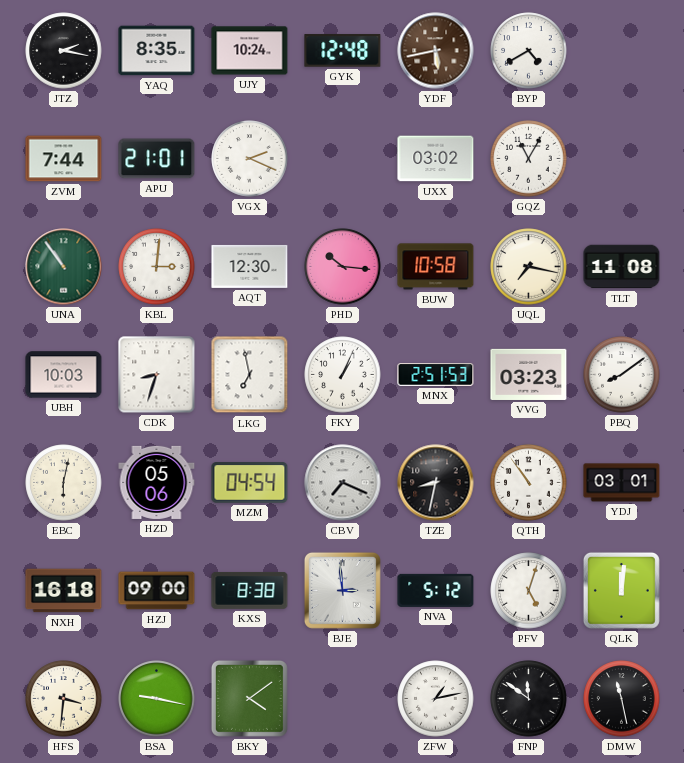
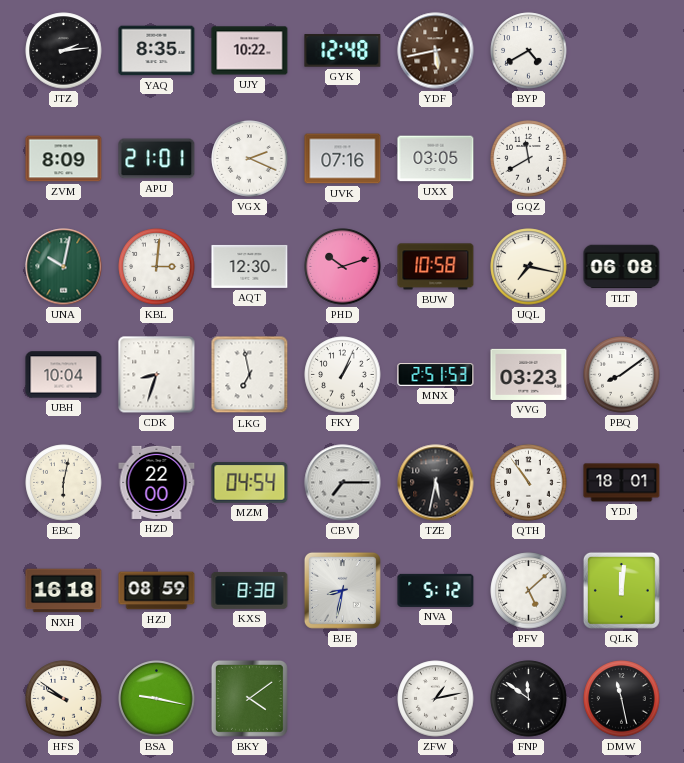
JTZ: 2:17 -> 2:14 (64, 51)
UJY: 10:24 -> 10:22 (250, 51)
ZVM: 7:44 -> 8:09 (64, 159)
UVK: none -> 07:16 (343, 159)
UXX: 03:02 -> 03:05 (436, 159)
GQZ: 11:05 -> 11:40 (529, 159)
UNA: 10:54 -> 10:02 (64, 267)
PHD: 10:16 -> 10:12 (343, 267)
TLT: 11:08 -> 06:08 (622, 267)
UBH: 10:03 -> 10:04 (64, 375)
HZD: 05:06 -> 22:00 (157, 482)
CBV: 7:19 -> 7:15 (343, 483)
TZE: 8:32 -> 5:32 (436, 483)
YDJ: 03:01 -> 18:01 (622, 483)
HZJ: 09:00 -> 08:59 (157, 591)
BJE: 2:59 -> 8:32 (342, 590)
PFV: 5:03 -> 5:08 (529, 591)
HFS: 3:31 -> 9:51 (64, 699)
